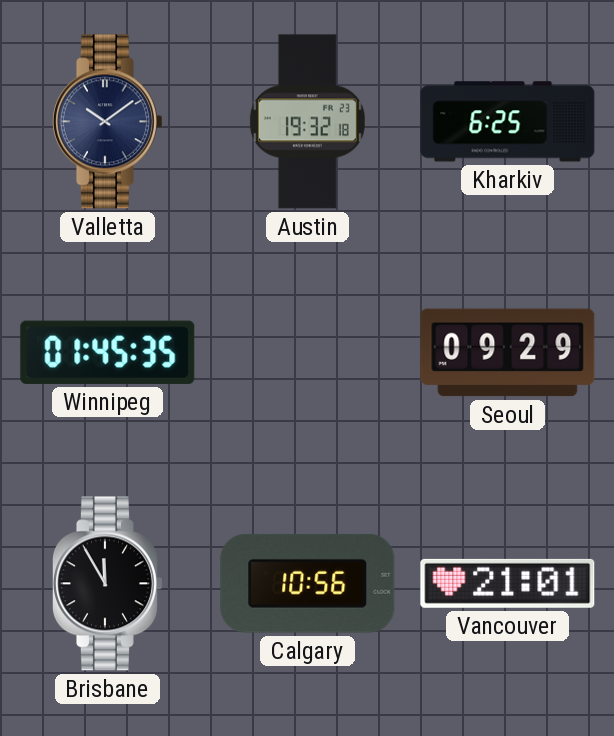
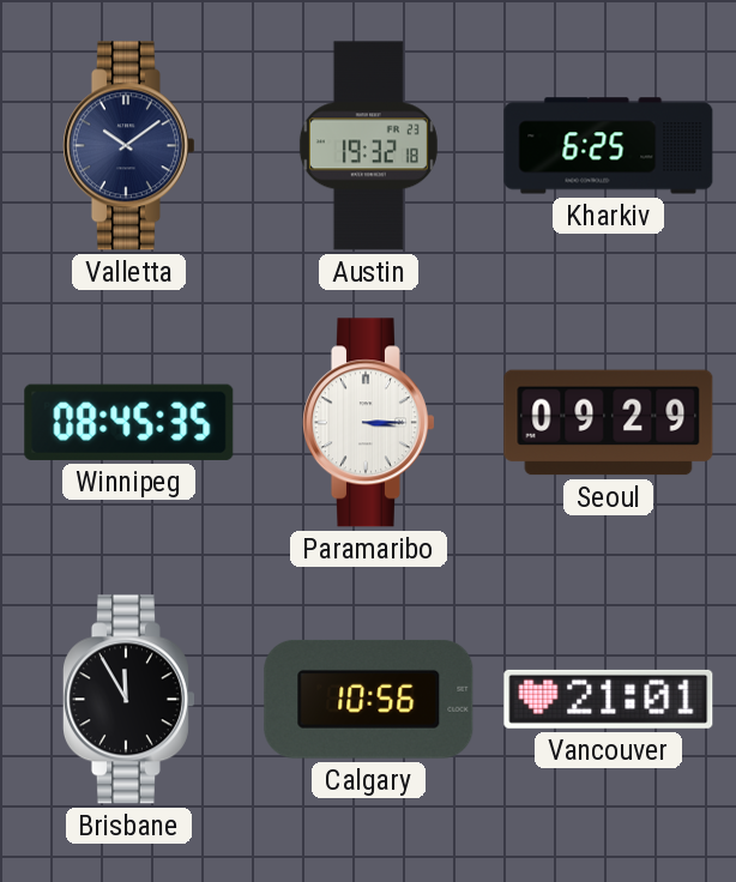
Winnipeg: 01:45 -> 08:45 (129, 422)
Paramaribo: none -> 3:15 (368, 423)
